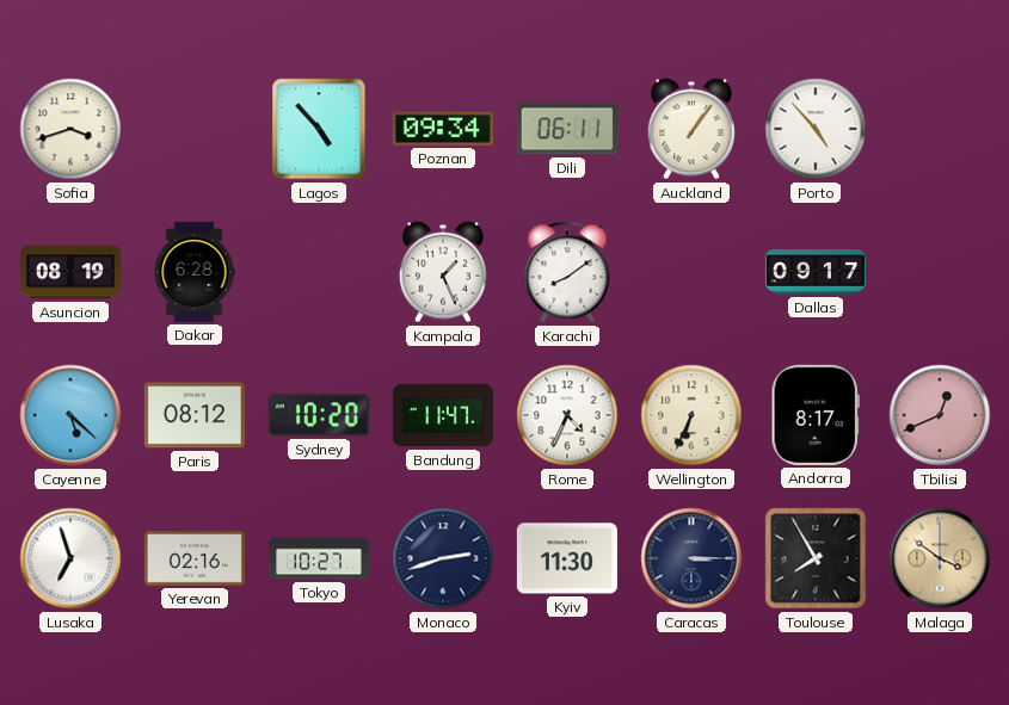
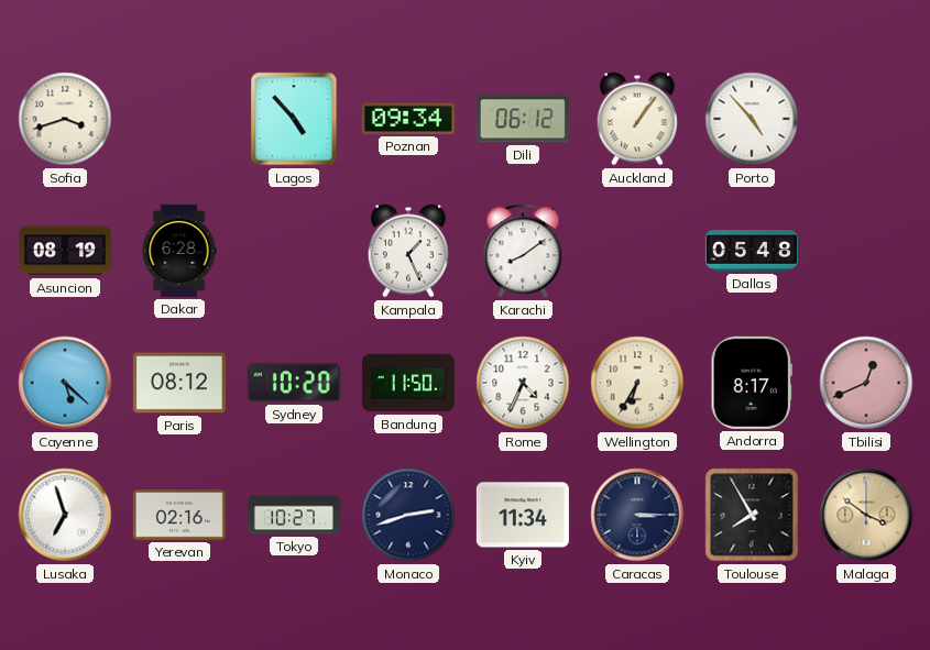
Dili: 06:11 -> 06:12 (523, 119)
Dallas: 09:17 -> 05:48 (752, 251)
Bandung: 11:47 -> 11:50 (408, 383)
Wellington: 6:34 -> 6:35 (637, 383)
Kyiv: 11:30 -> 11:34 (523, 515)
